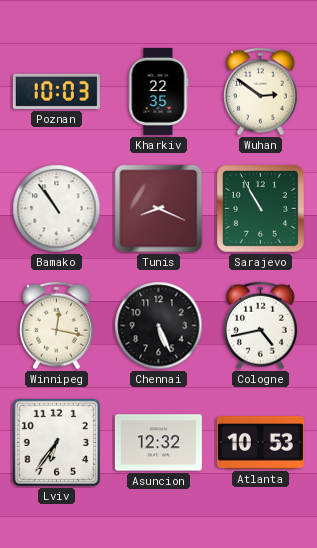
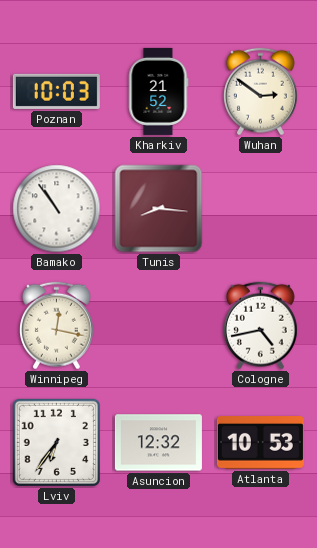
Kharkiv: 22:35 -> 21:52 (159, 91)
Tunis: 8:19 -> 8:16 (159, 209)
Sarajevo: 10:55 -> none (260, 208)
Chennai: 5:26 -> none (159, 326)
